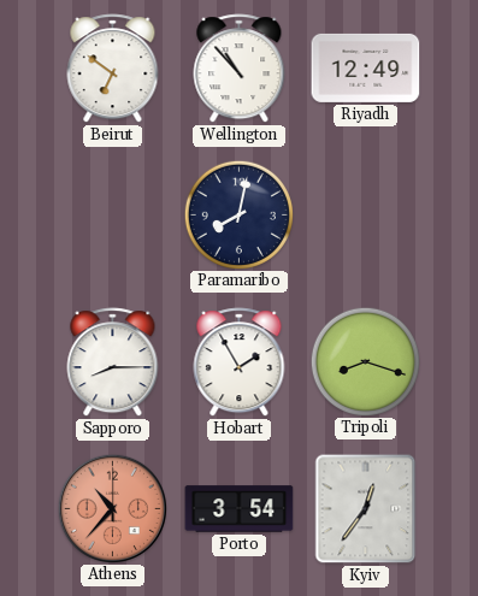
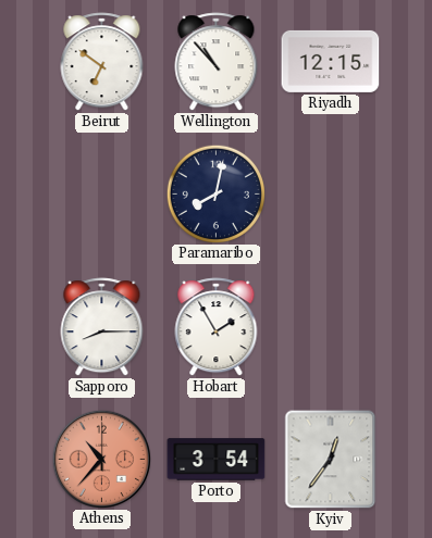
Riyadh: 12:49 -> 12:15 (331, 61)
Tripoli: 8:18 -> none (365, 361)
